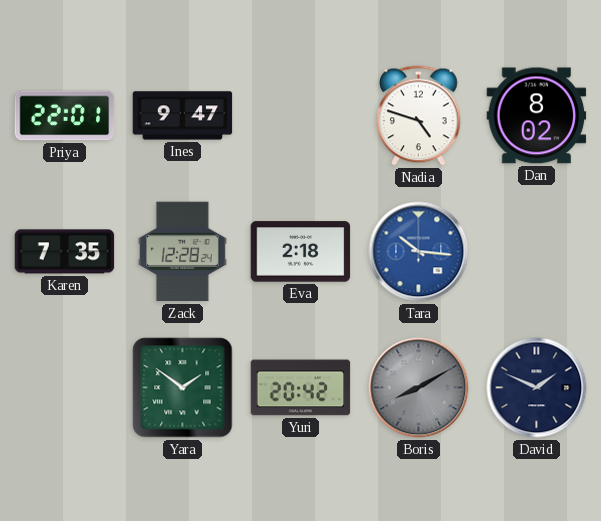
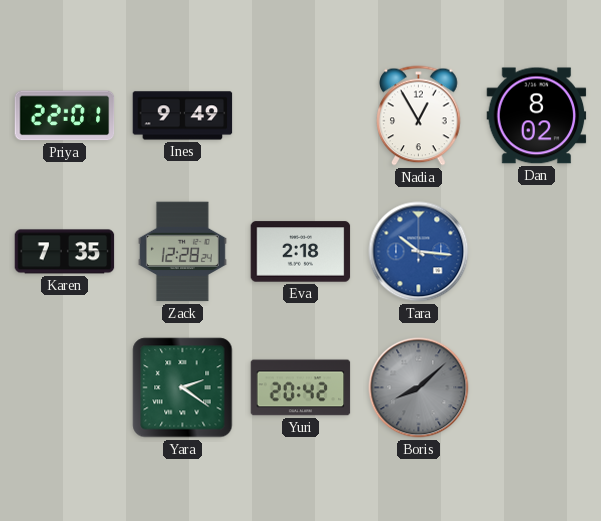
Ines: 9:47 -> 9:49 (183, 116)
Nadia: 4:48 -> 12:55 (419, 116)
Yara: 1:51 -> 2:21 (183, 388)
Boris: 8:10 -> 8:08 (419, 388)
David: 1:49 -> none (537, 388)
